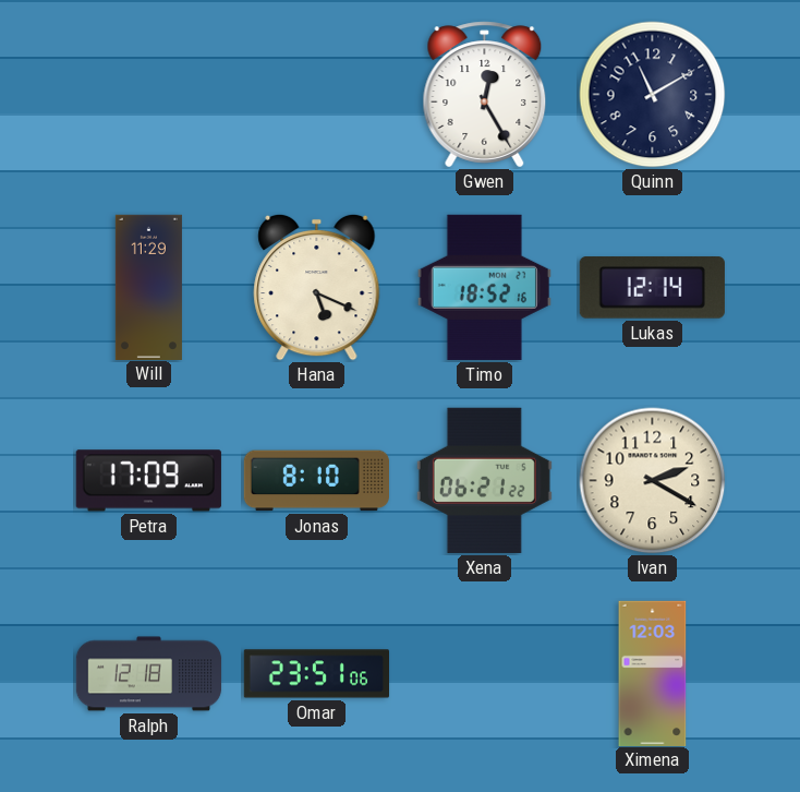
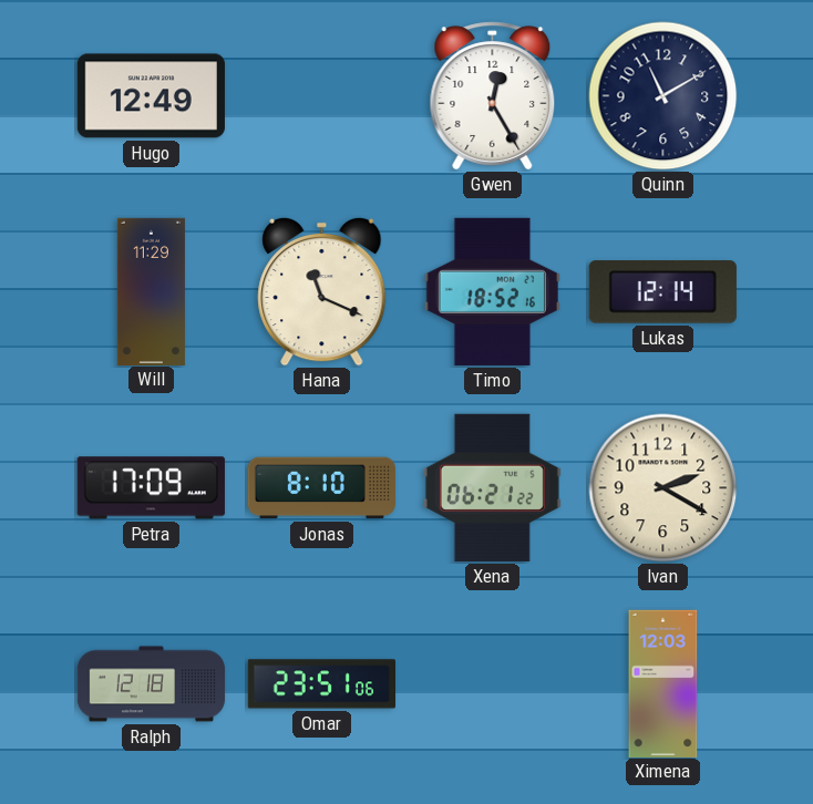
Hugo: none -> 12:49 (151, 96)
Hana: 5:19 -> 11:19 (322, 291)
